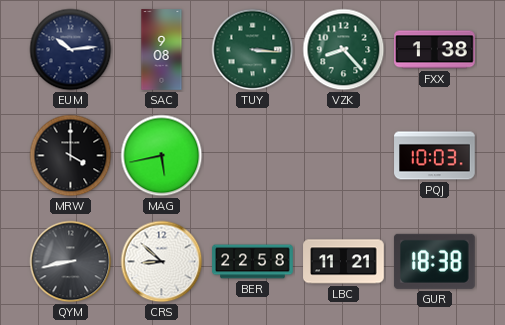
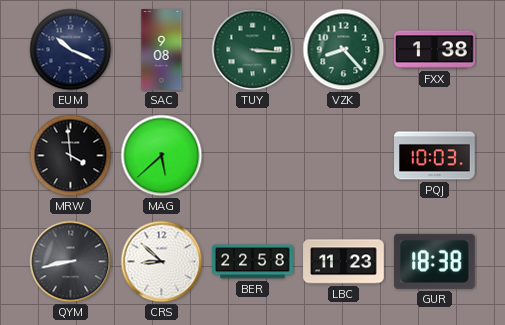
EUM: 10:14 -> 10:19 (71, 50)
MRW: 4:00 -> 3:59 (71, 156)
MAG: 5:43 -> 5:38 (162, 156)
LBC: 11:21 -> 11:23 (344, 262)
